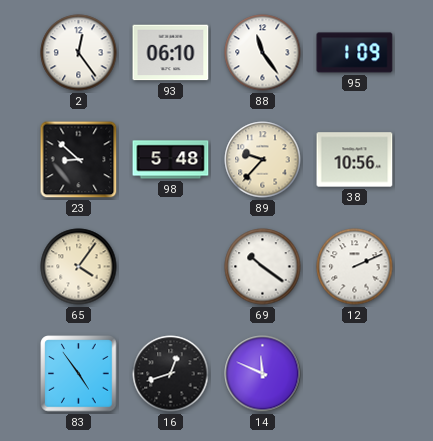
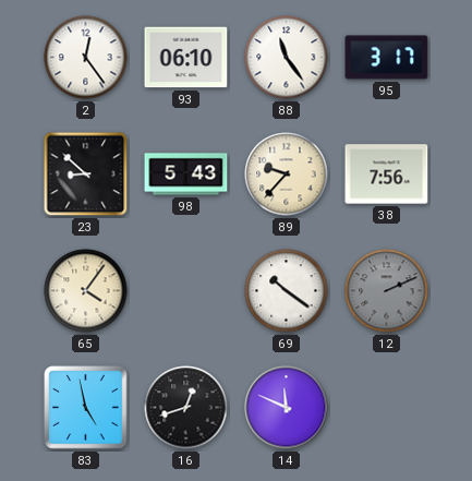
95: 1:09 -> 3:17 (387, 58)
98: 5:48 -> 5:43 (186, 175)
38: 10:56 -> 7:56 (387, 175)
12 dial: white -> grey (387, 291)
83: 4:54 -> 4:58 (86, 408)
